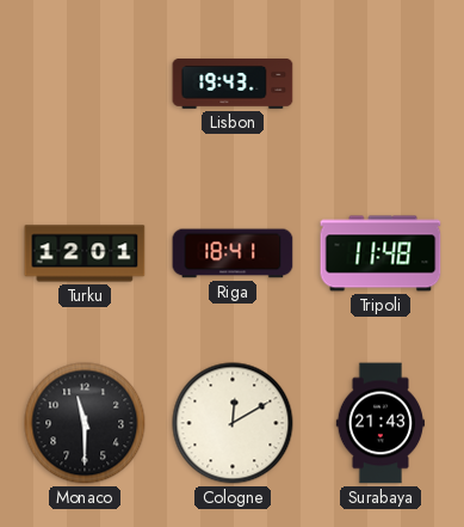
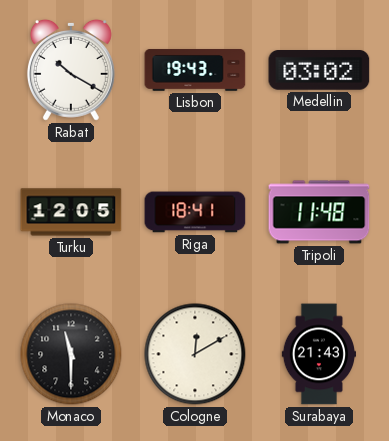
Rabat: none -> 10:20 (71, 70)
Medellin: none -> 03:02 (319, 71)
Turku: 12:01 -> 12:05 (71, 212)
